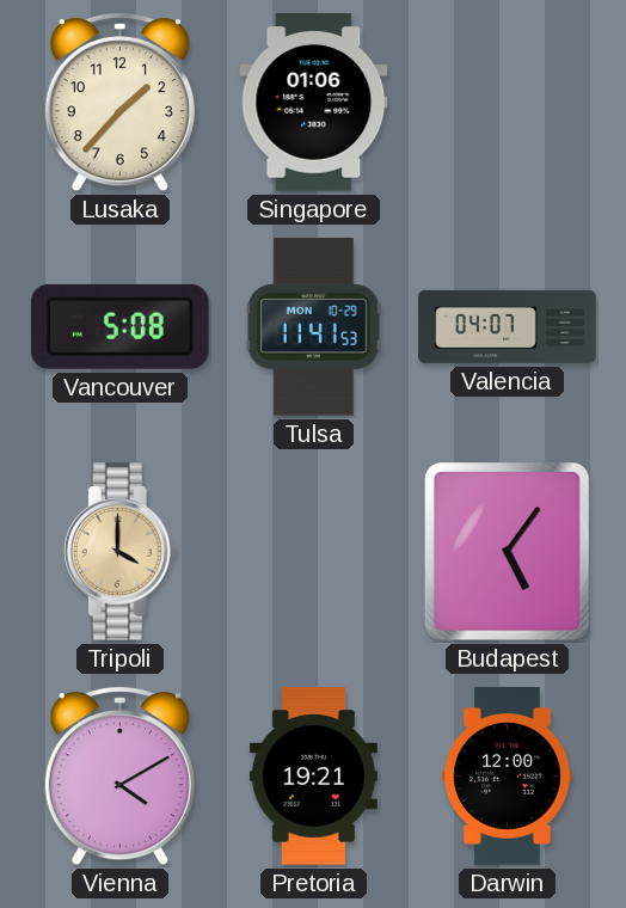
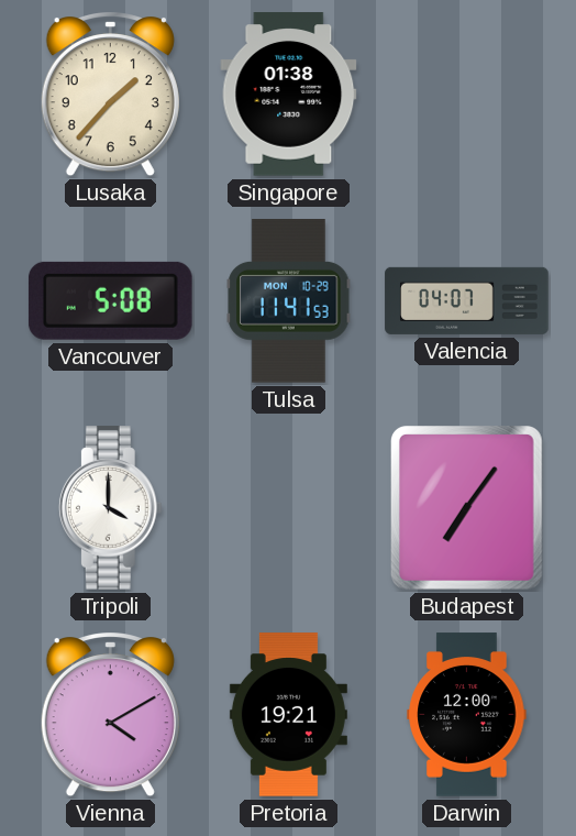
Singapore: 01:06 -> 01:38 (289, 95)
Tripoli dial: champagne -> white (110, 508)
Budapest: 5:06 -> 7:06 (467, 508)
